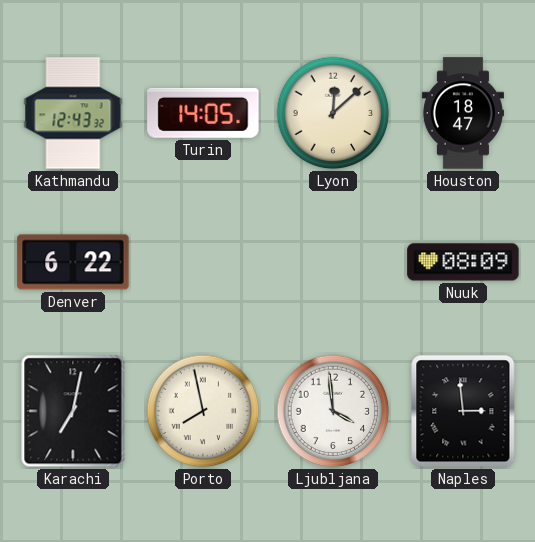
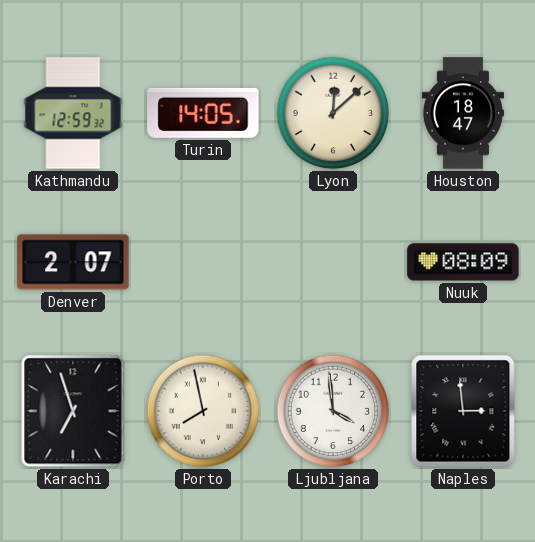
Kathmandu: 12:43 -> 12:59 (73, 113)
Denver: 6:22 -> 2:07 (73, 262)
Karachi: 7:02 -> 6:57 (73, 411)
